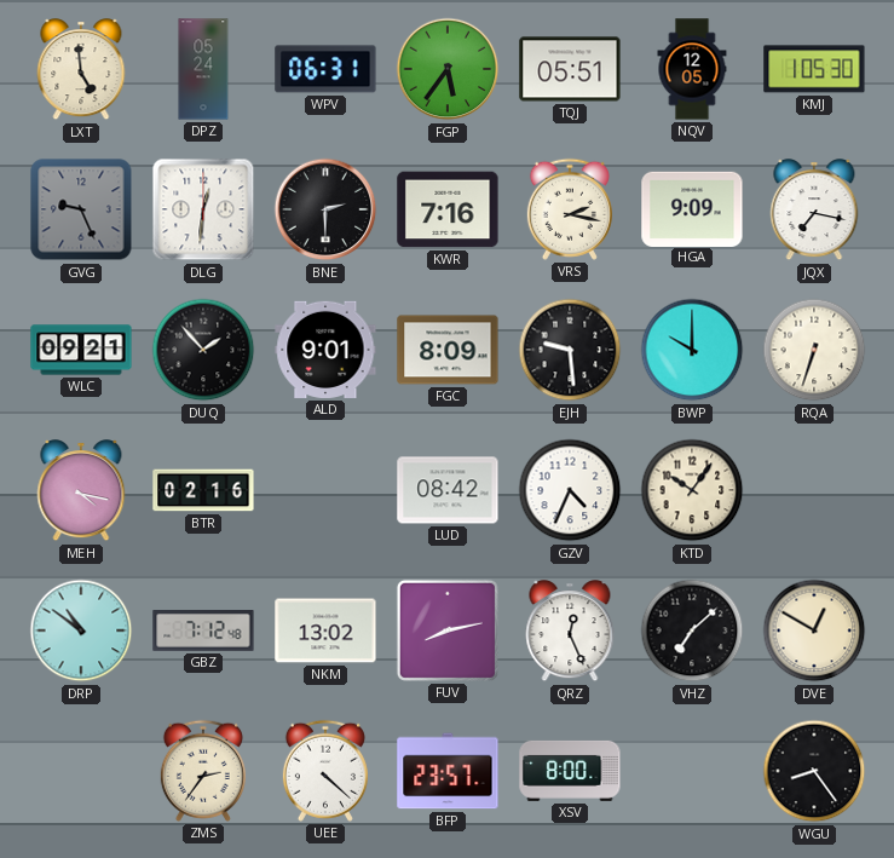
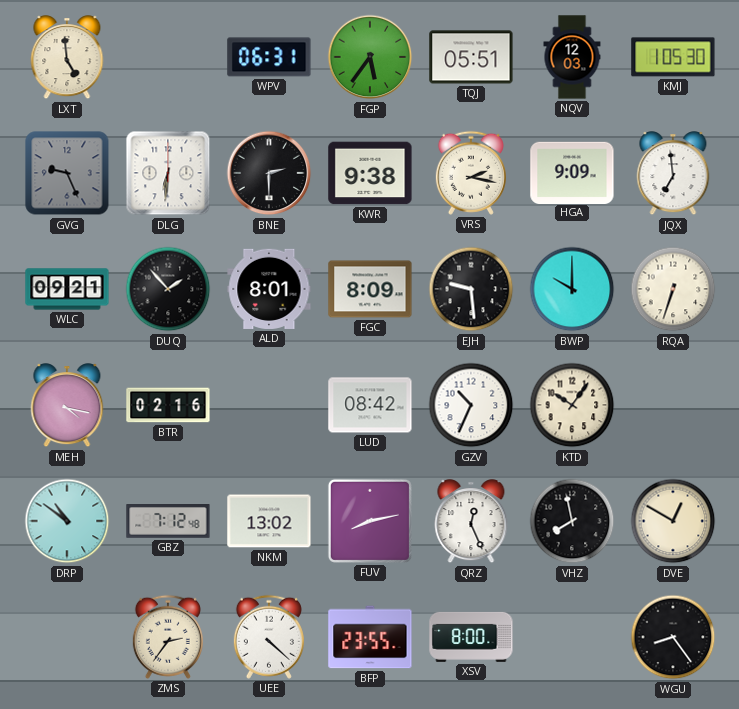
DPZ: 05:24 -> none (203, 69)
NQV: 12:05 -> 12:03 (572, 57)
DLG: 12:31 -> 6:31 (168, 173)
KWR: 7:16 -> 9:38 (370, 173)
JQX: 7:17 -> 6:59 (673, 174)
ALD: 9:01 -> 8:01 (269, 289)
GZV: 4:34 -> 10:34 (471, 405)
VHZ: 7:08 -> 7:58 (572, 521)
BFP: 23:57 -> 23:55 (370, 637)
